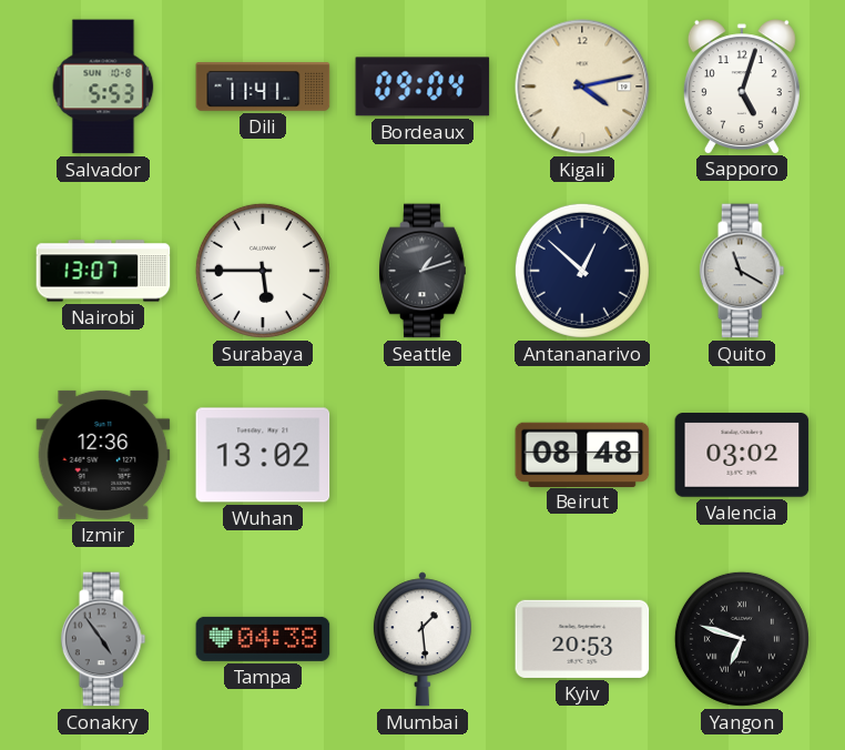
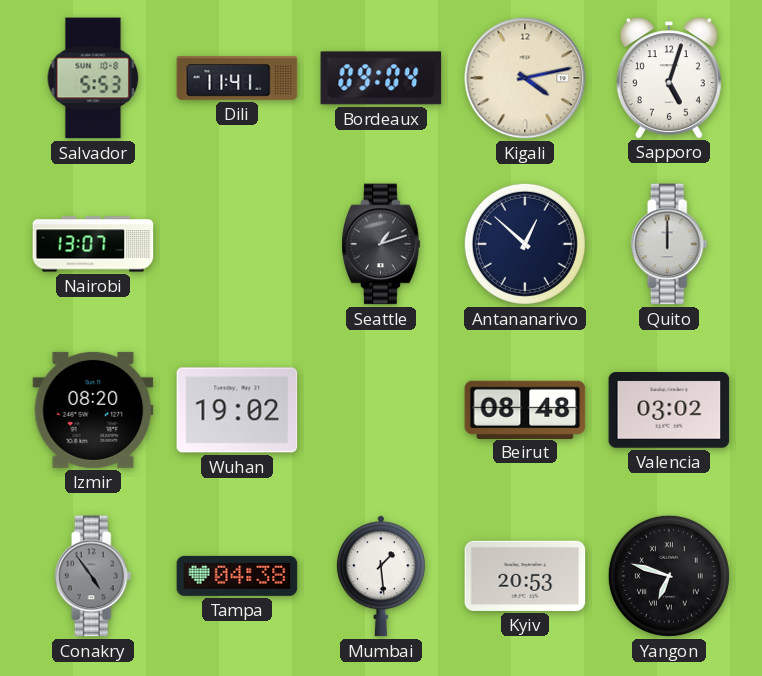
Surabaya: 5:45 -> none (263, 271)
Quito: 11:20 -> 12:00 (669, 244)
Izmir: 12:36 -> 08:20 (93, 410)
Wuhan: 13:02 -> 19:02 (237, 410)
